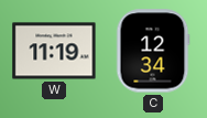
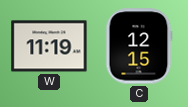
C: 12:34 -> 12:15 (139, 46)
